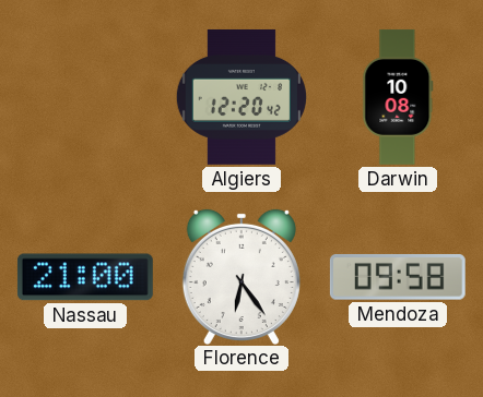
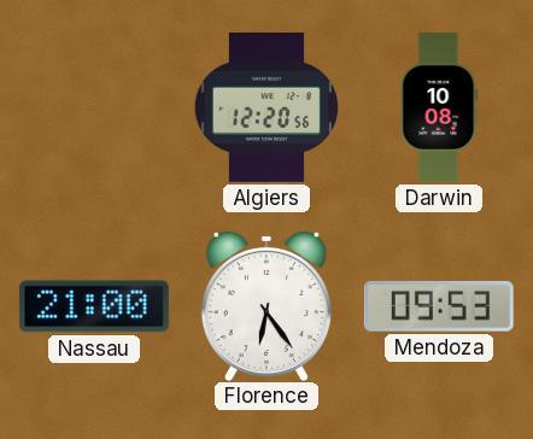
Algiers: 12:20:42 -> 12:20:56 (266, 107)
Mendoza: 09:58 -> 09:53 (439, 306)
